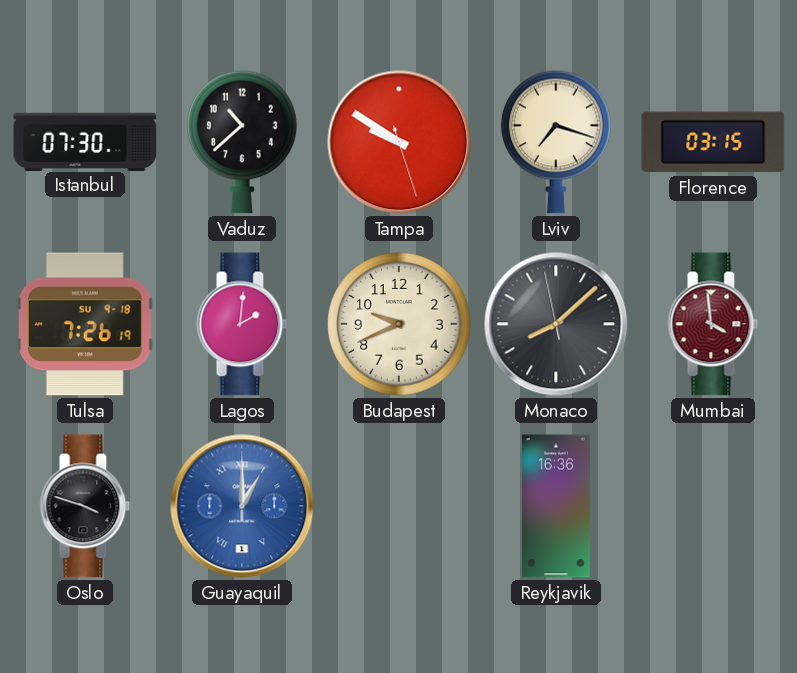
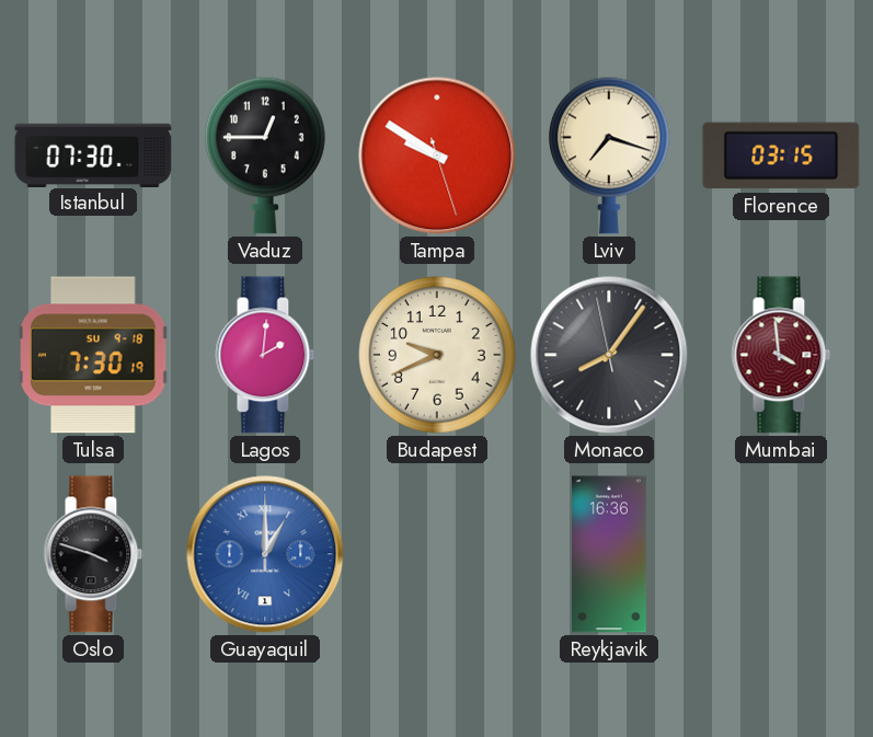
Vaduz: 10:38 -> 12:45 (266, 156)
Tulsa: 7:26 -> 7:30 (93, 355)
Monaco: 8:07 -> 8:05 (609, 355)
